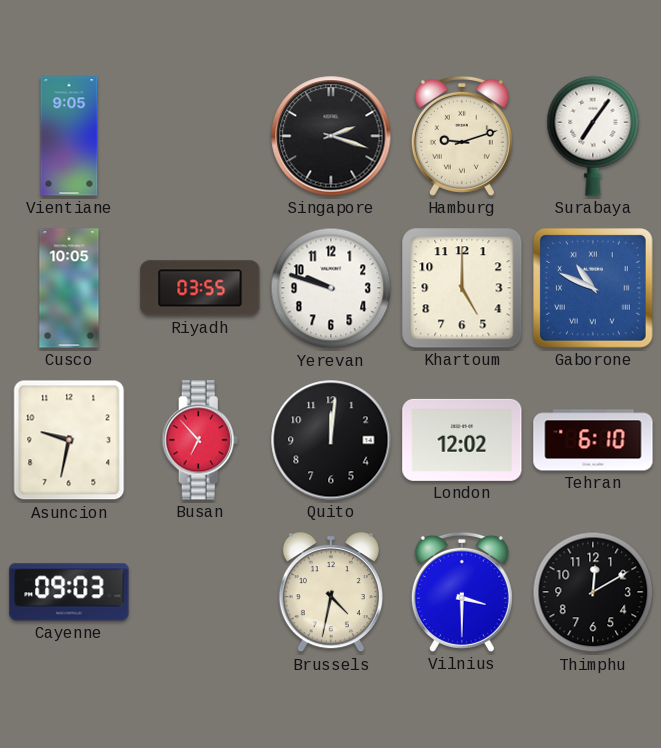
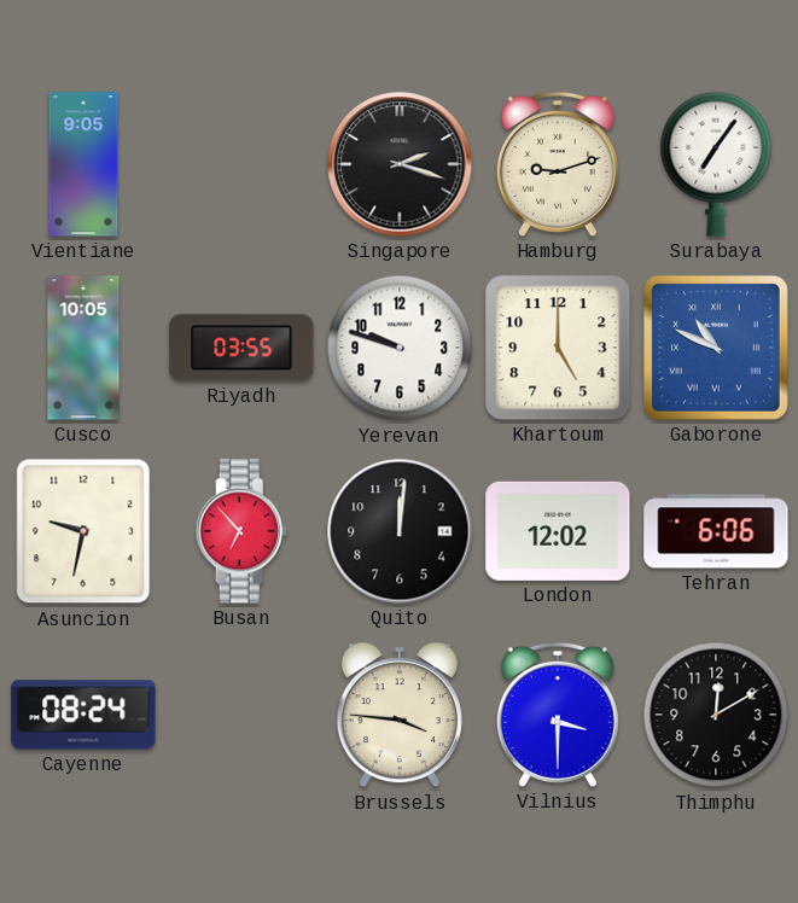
Tehran: 6:10 -> 6:06 (716, 531)
Cayenne: 09:03 -> 08:24 (83, 715)
Brussels: 4:32 -> 3:46 (400, 716)
